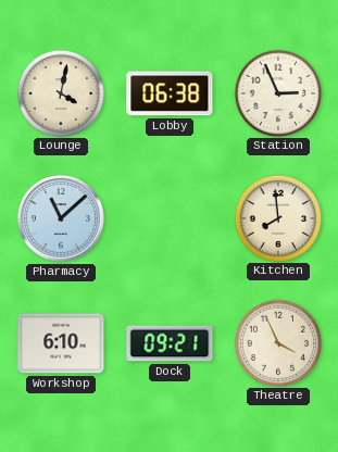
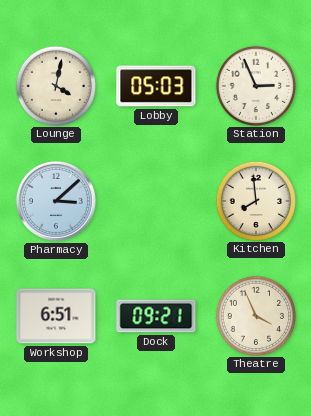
Lobby: 06:38 -> 05:03 (156, 86)
Pharmacy: 11:08 -> 3:08 (56, 201)
Workshop: 6:10 -> 6:51 (56, 316)
